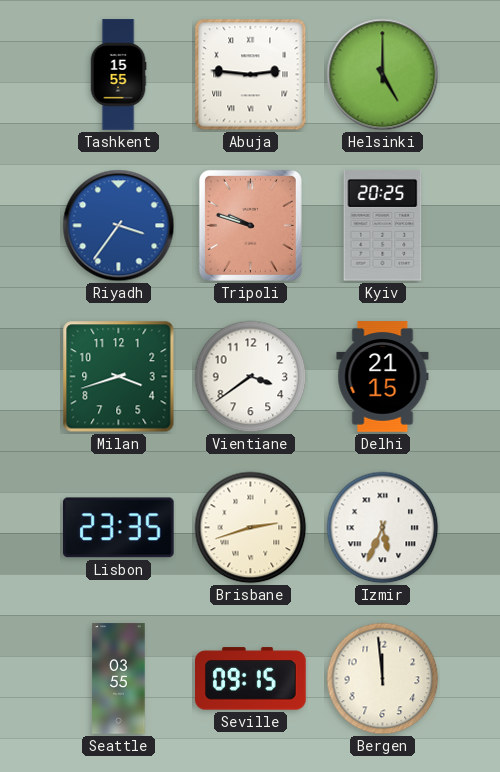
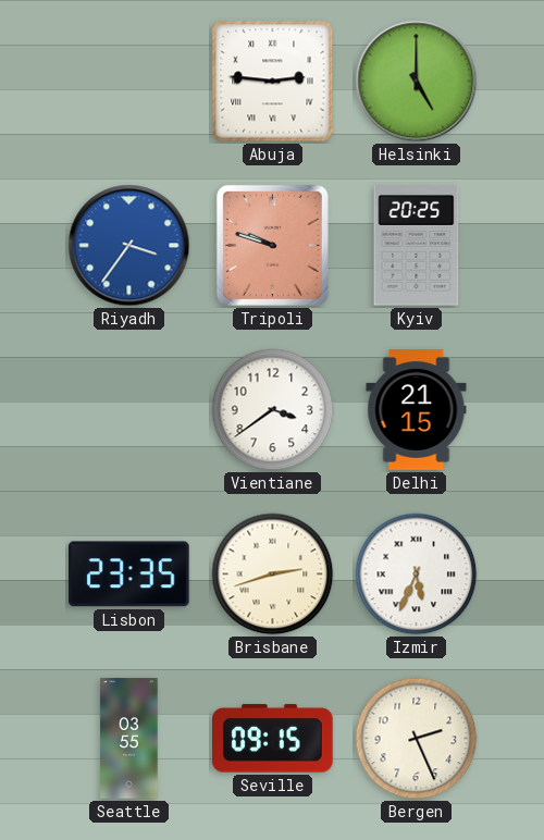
Tashkent: 15:55 -> none (118, 75)
Milan: 3:42 -> none (119, 377)
Bergen: 11:59 -> 2:26 (417, 739)
